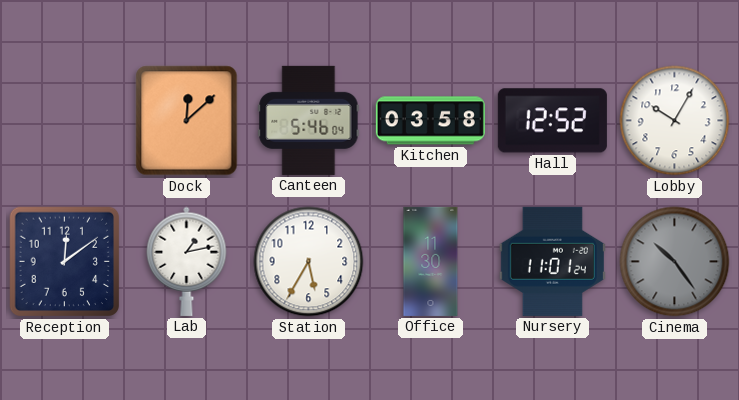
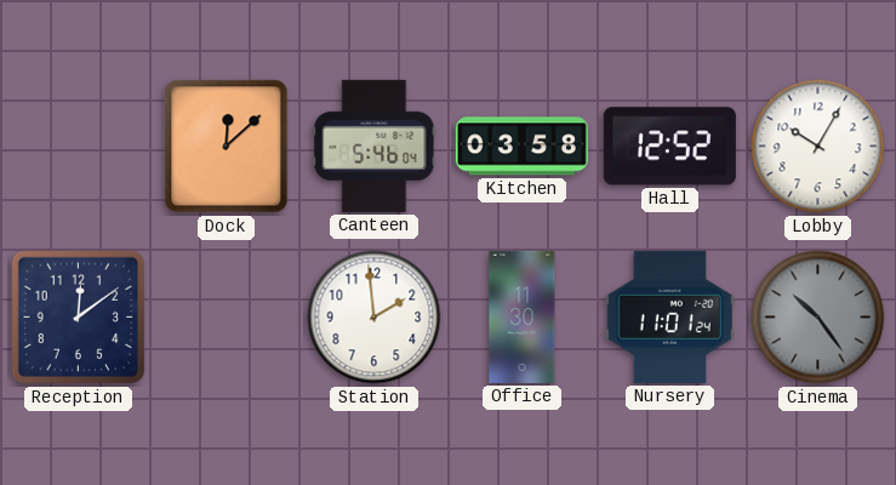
Lab: 1:13 -> none (187, 261)
Station: 5:35 -> 1:59 (375, 318)
